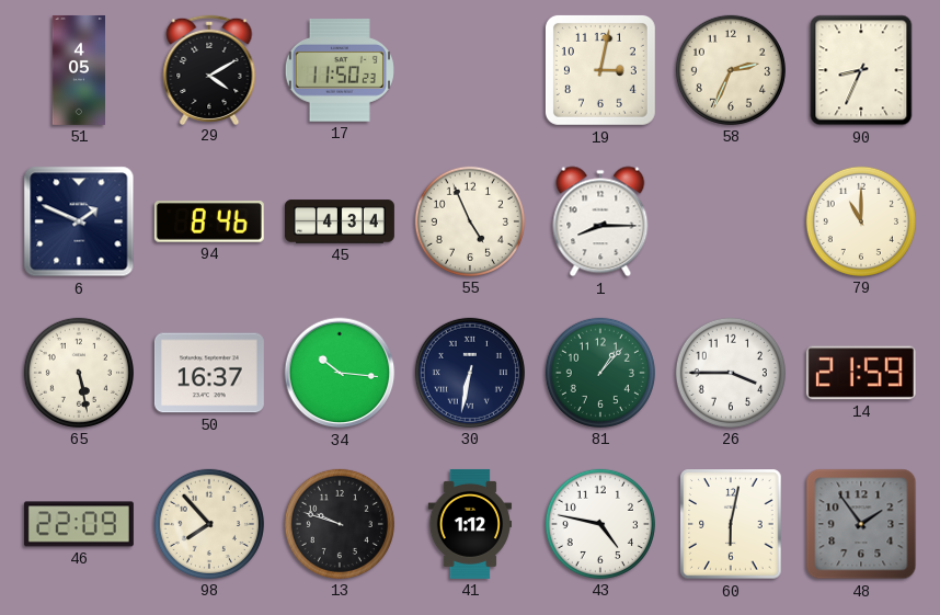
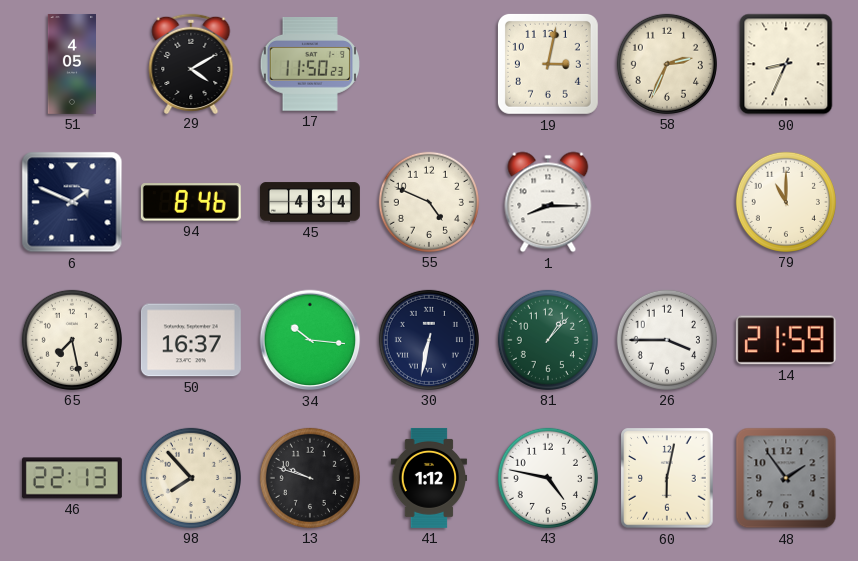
55: 4:56 -> 4:49 (429, 202)
65: 5:28 -> 7:28 (72, 340)
46: 22:09 -> 22:13 (72, 478)
